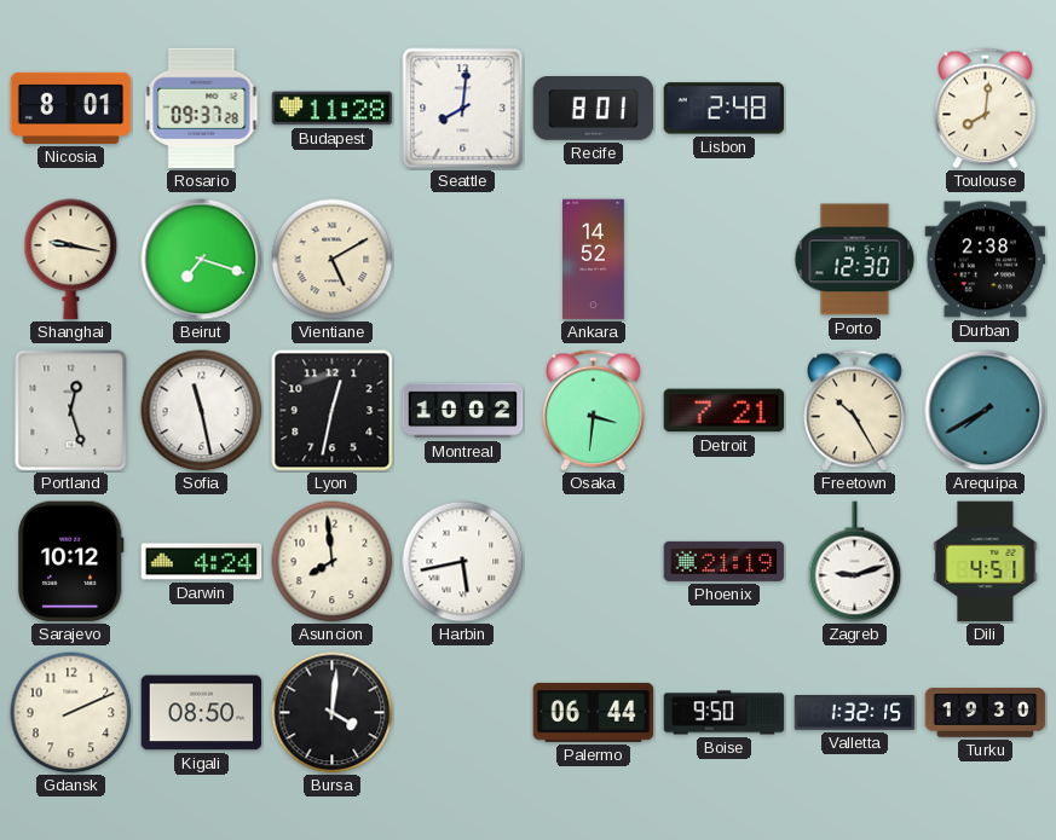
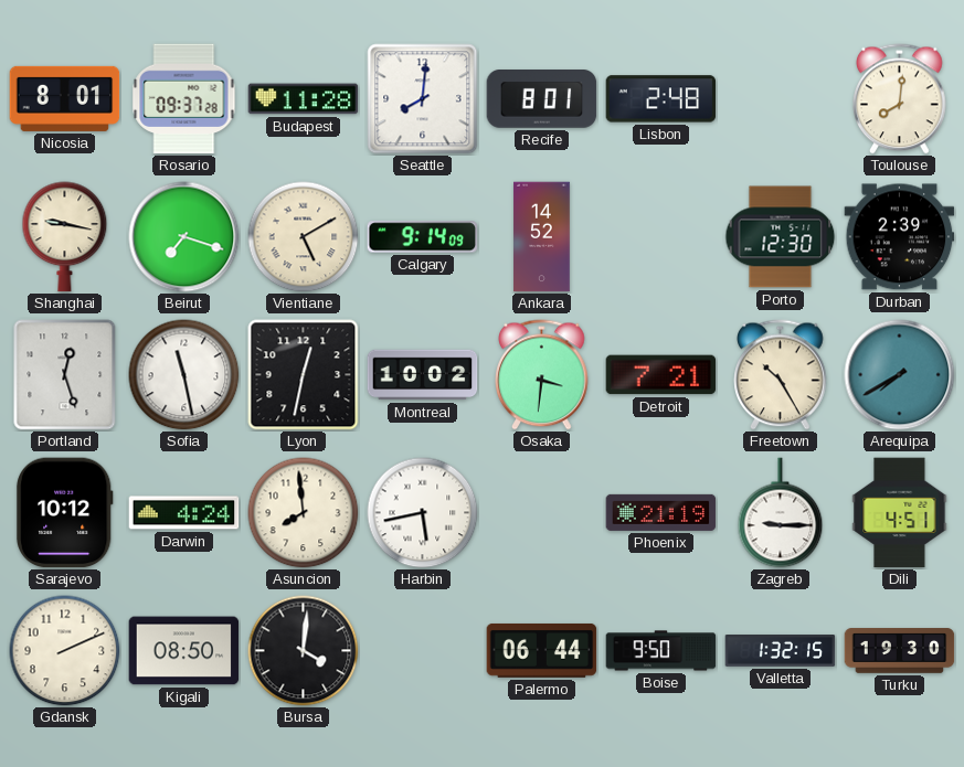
Calgary: none -> 9:14 (423, 237)
Durban: 2:38 -> 2:39 (900, 237)
Zagreb: 9:12 -> 9:15 (781, 513)
